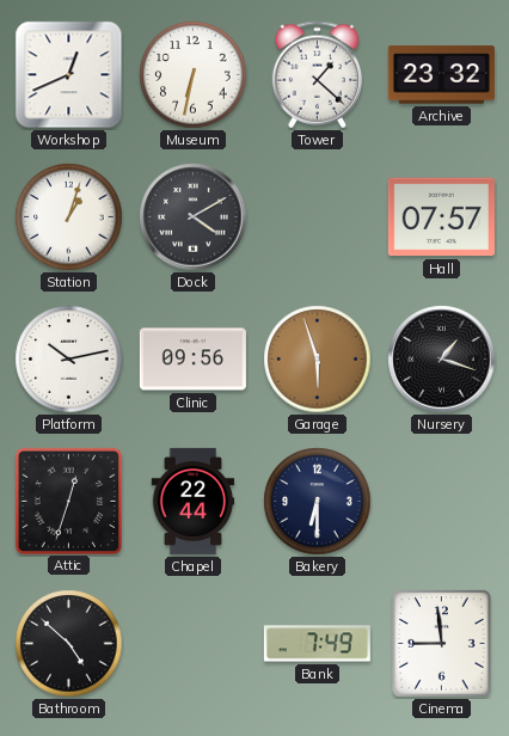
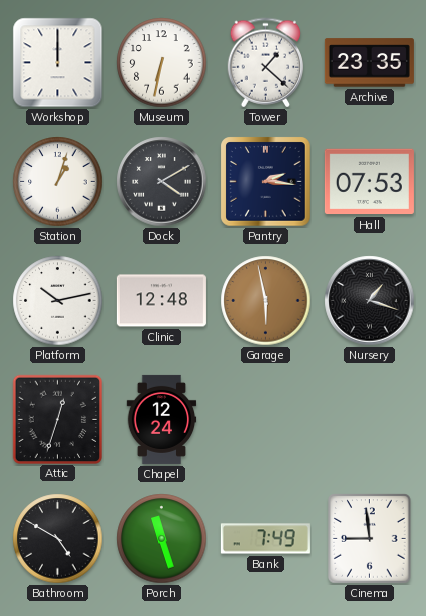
Workshop: 12:41 -> 12:00 (58, 63)
Archive: 23:32 -> 23:35 (369, 63)
Pantry: none -> 2:16 (266, 182)
Hall: 07:57 -> 07:53 (369, 182)
Clinic: 09:56 -> 12:48 (161, 301)
Garage: 5:57 -> 5:58 (266, 301)
Chapel: 22:44 -> 12:24 (162, 419)
Bakery: 6:30 -> none (318, 502)
Bathroom: 4:52 -> 4:50 (58, 539)
Porch: none -> 11:27 (162, 539)
